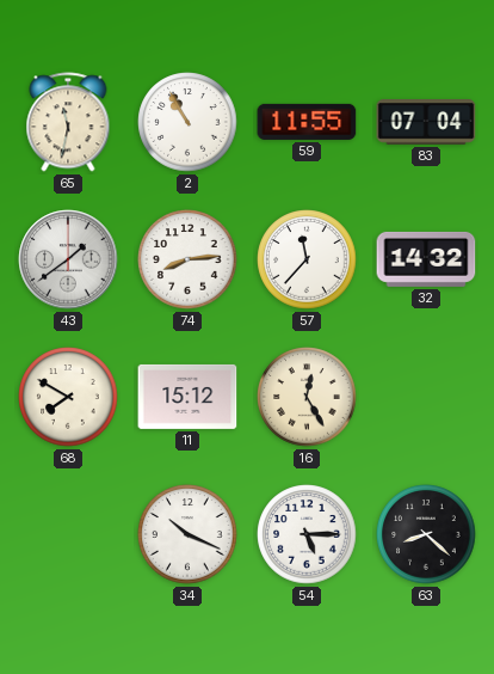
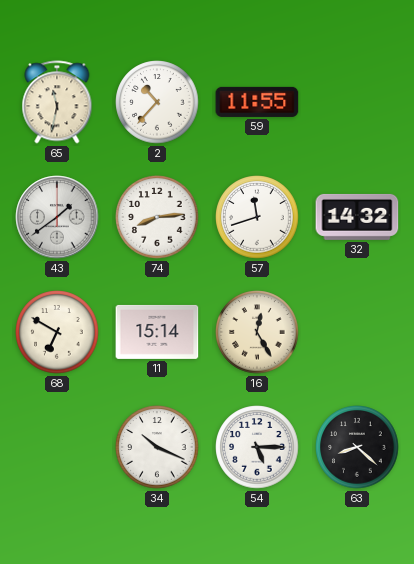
2: 10:55 -> 10:37 (157, 102)
83: 07:04 -> none (426, 122)
57: 11:37 -> 11:42 (257, 217)
68: 7:50 -> 6:50 (57, 332)
11: 15:12 -> 15:14 (157, 332)
